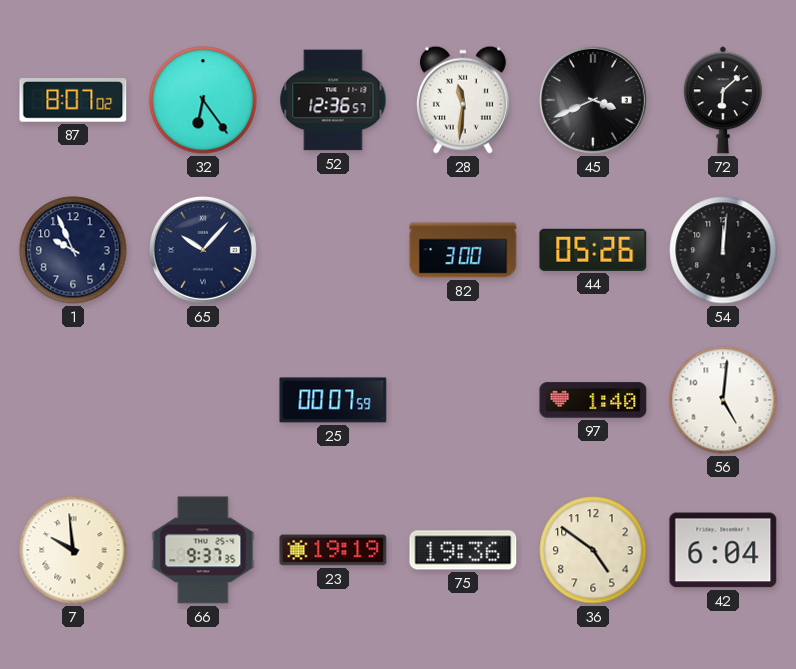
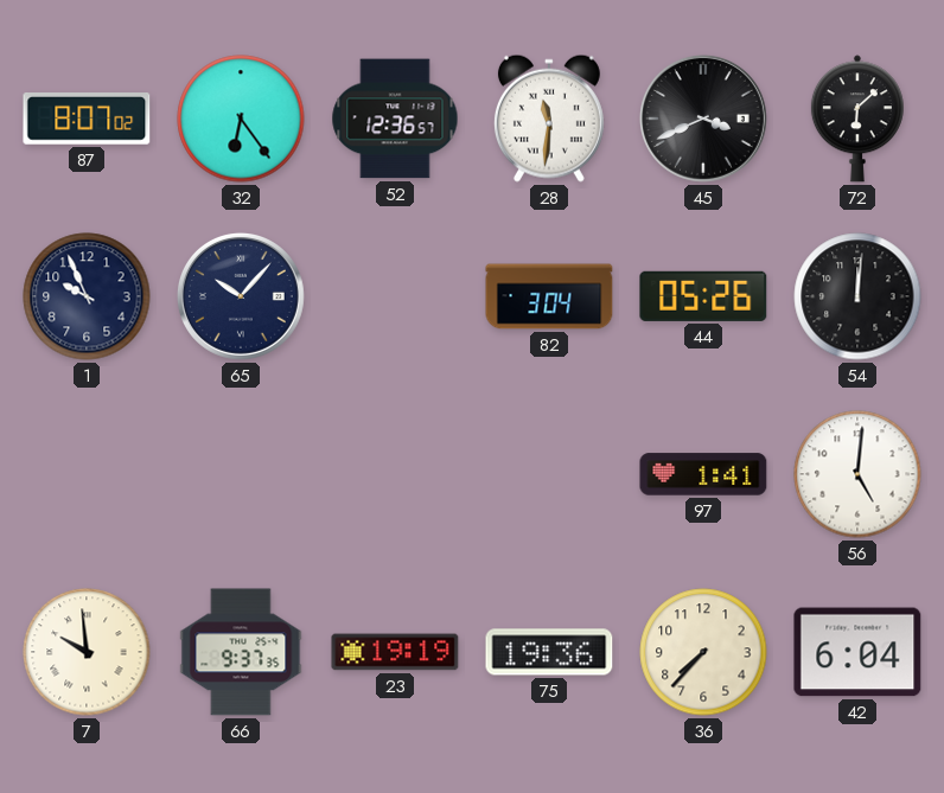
82: 3:00 -> 3:04 (549, 296)
25: 00:07 -> none (333, 400)
97: 1:40 -> 1:41 (703, 474)
36: 4:51 -> 7:37 (703, 652)
